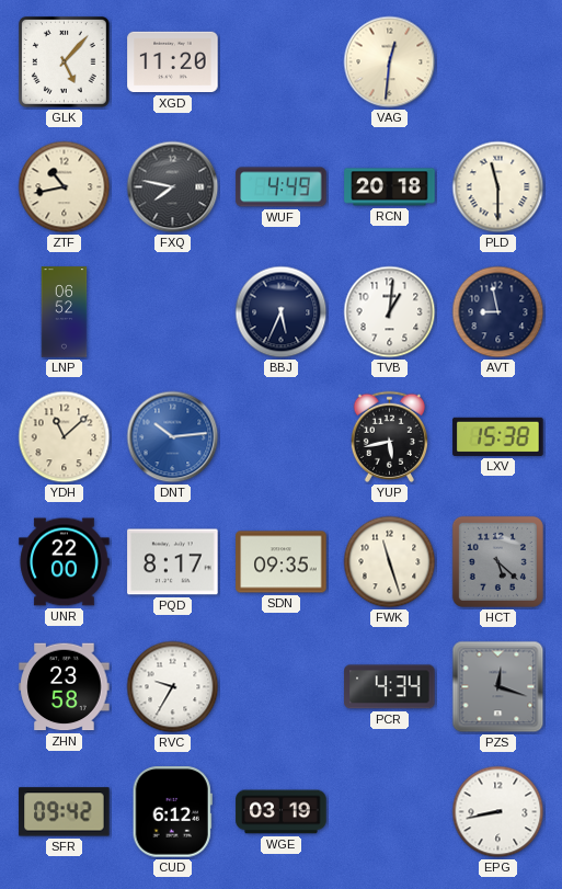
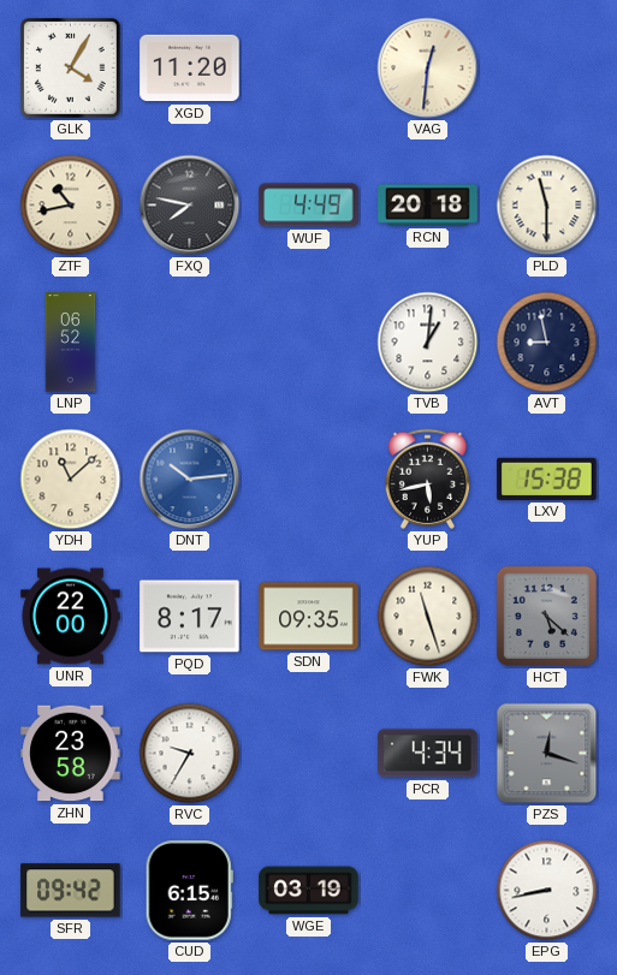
GLK: 5:07 -> 4:05 (71, 69)
BBJ: 5:34 -> none (282, 312)
CUD: 6:12 -> 6:15 (189, 891)
